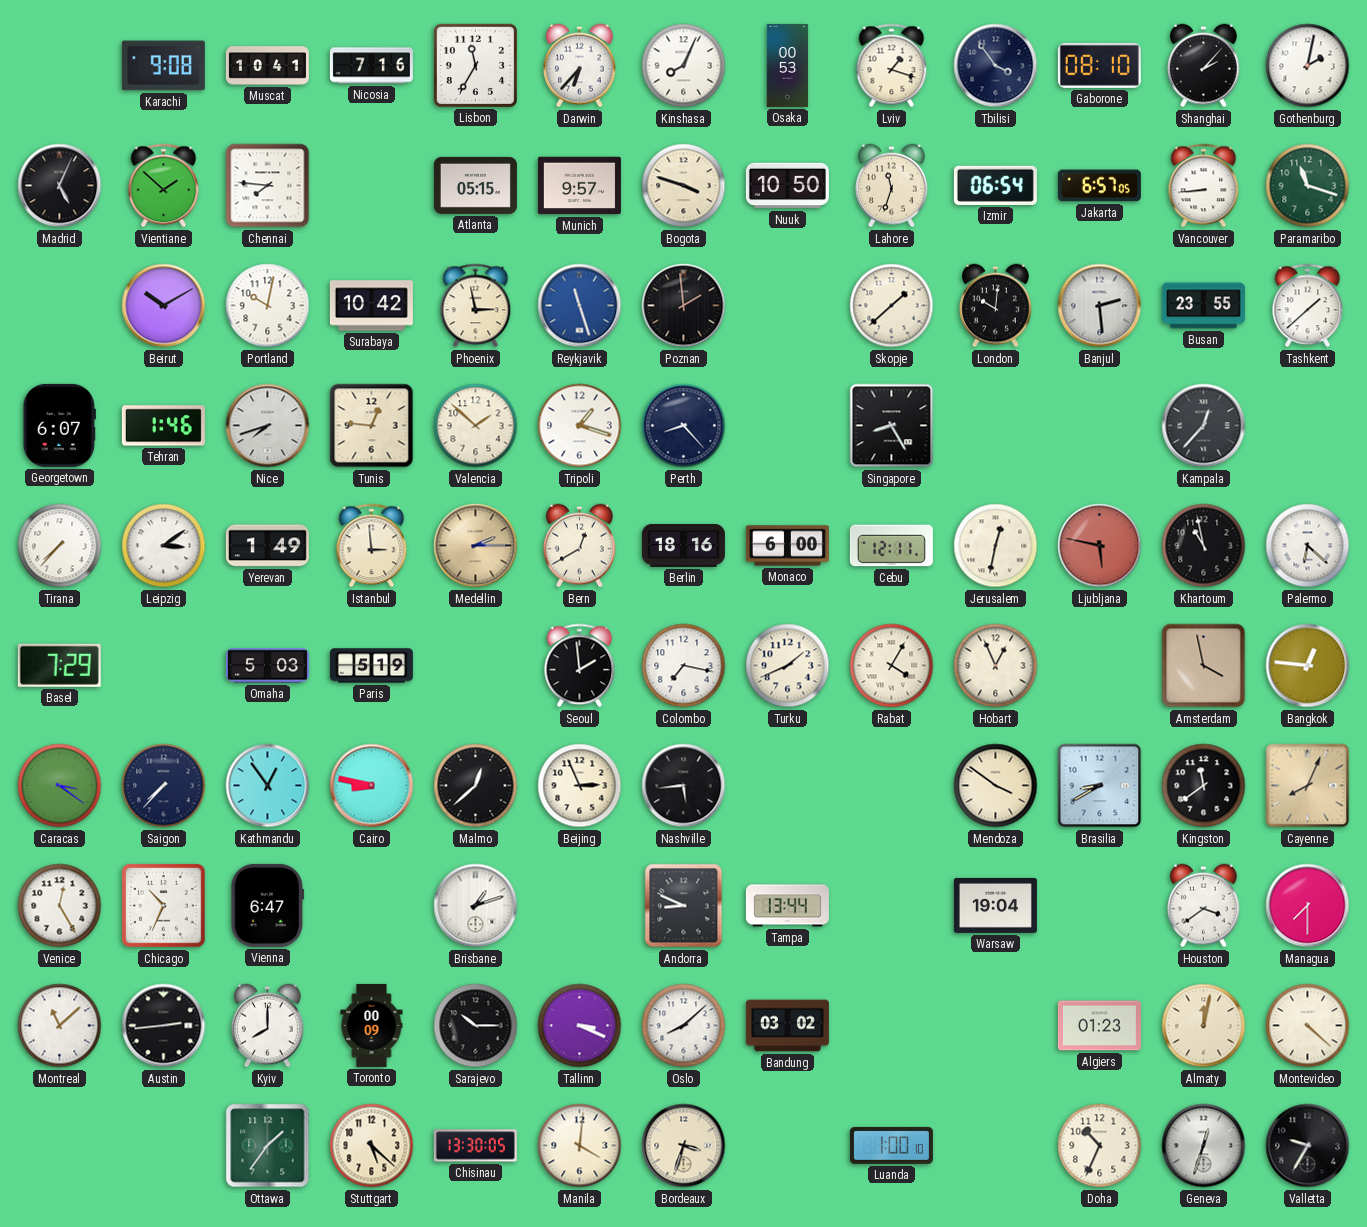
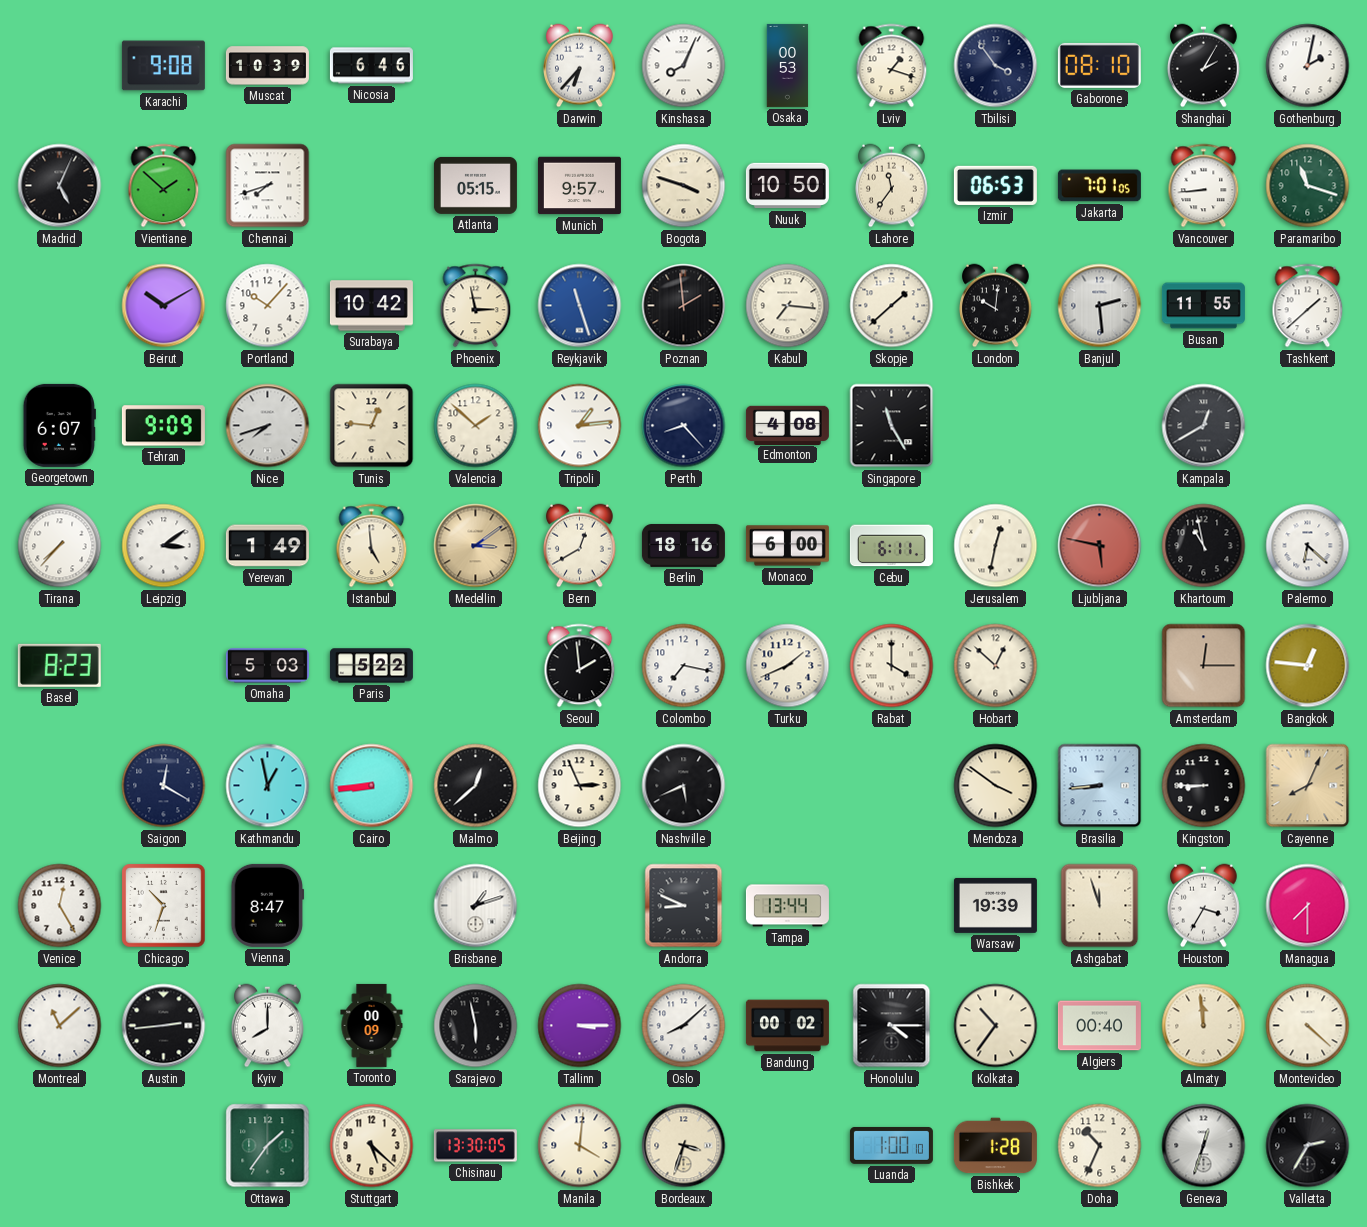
Muscat: 10:41 -> 10:39 (267, 66)
Nicosia: 7:16 -> 6:46 (371, 66)
Lisbon: 11:35 -> none (475, 65)
Shanghai: 2:07 -> 2:05 (1204, 66)
Chennai: 7:46 -> 7:42 (268, 186)
Lahore: 11:33 -> 11:36 (892, 186)
Izmir: 06:54 -> 06:53 (995, 185)
Jakarta: 6:57 -> 7:01 (1099, 186)
Portland: 10:02 -> 10:07 (268, 306)
Kabul: none -> 7:16 (788, 306)
Busan: 23:55 -> 11:55 (1203, 306)
Tehran: 1:46 -> 9:09 (163, 426)
Tripoli: 1:18 -> 1:14 (580, 426)
Edmonton: none -> 4:08 (787, 425)
Singapore: 8:25 -> 11:25 (892, 426)
Kampala: 12:37 -> 12:40 (1204, 426)
Istanbul: 2:59 -> 4:59 (372, 546)
Medellin: 2:15 -> 3:09 (476, 546)
Cebu: 12:11 -> 6:11 (891, 546)
Basel: 7:29 -> 8:23 (59, 665)
Paris: 5:19 -> 5:22 (371, 666)
Rabat: 4:05 -> 4:00 (892, 666)
Hobart: 12:56 -> 12:52 (996, 666)
Amsterdam: 3:58 -> 12:15 (1204, 666)
Caracas: 3:21 -> none (60, 786)
Saigon: 7:37 -> 12:20 (164, 786)
Kathmandu: 12:54 -> 12:58 (268, 786)
Cairo: 8:47 -> 8:44 (372, 786)
Nashville: 5:44 -> 5:41 (684, 786)
Brasilia: 8:40 -> 8:44 (1100, 786)
Kingston: 11:39 -> 8:45 (1204, 786)
Chicago: 10:34 -> 10:33 (164, 906)
Vienna: 6:47 -> 8:47 (268, 905)
Warsaw: 19:04 -> 19:39 (995, 905)
Ashgabat: none -> 11:57 (1100, 906)
Houston: 3:39 -> 3:35 (1204, 906)
Sarajevo: 10:15 -> 5:58 (476, 1026)
Tallinn: 3:19 -> 3:15 (580, 1026)
Bandung: 03:02 -> 00:02 (787, 1026)
Honolulu: none -> 4:15 (892, 1026)
Kolkata: none -> 10:36 (996, 1026)
Algiers: 01:23 -> 00:40 (1099, 1026)
Almaty: 12:02 -> 11:59 (1204, 1026)
Bishkek: none -> 1:28 (995, 1146)
Valletta: 9:35 -> 2:35 (1308, 1146)
